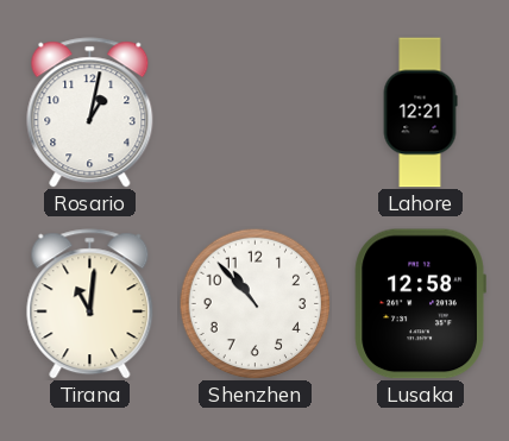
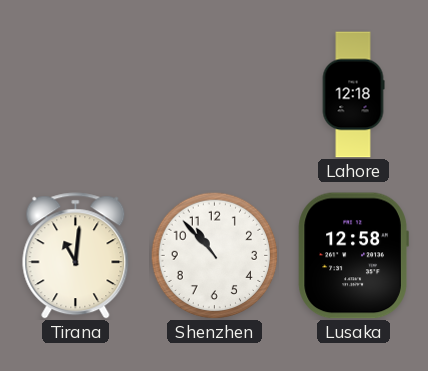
Rosario: 1:02 -> none (90, 113)
Lahore: 12:21 -> 12:18 (353, 95)
